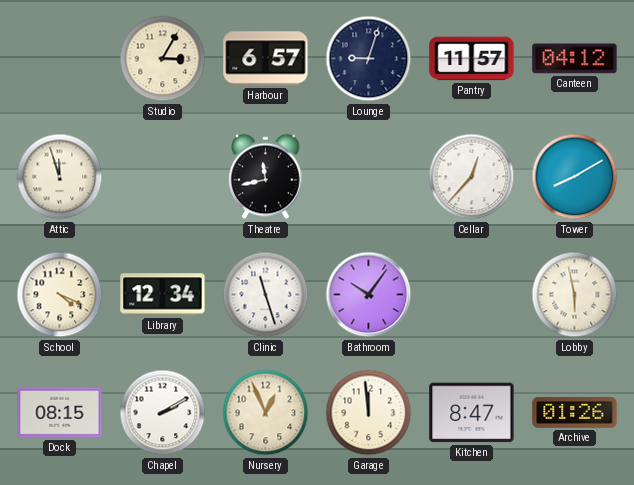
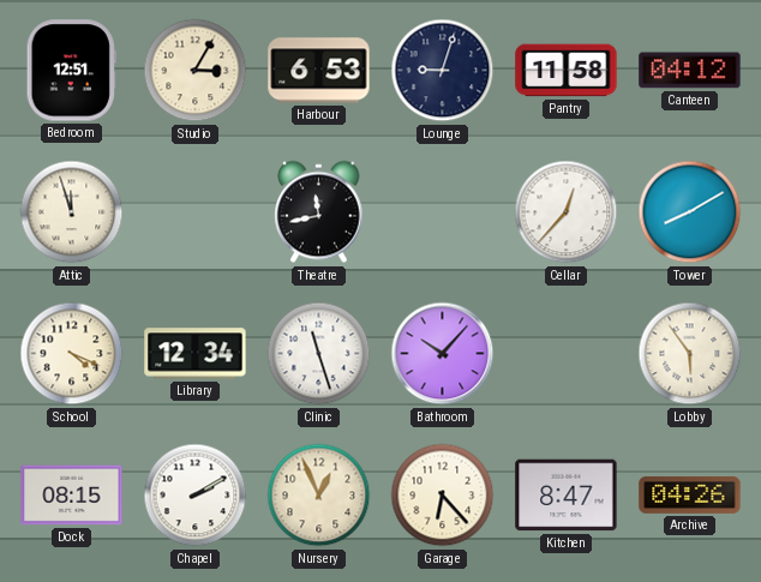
Bedroom: none -> 12:51 (71, 71)
Harbour: 6:57 -> 6:53 (319, 71)
Pantry: 11:57 -> 11:58 (567, 71)
Bathroom: 10:06 -> 10:07 (443, 354)
Lobby: 5:58 -> 5:54 (690, 354)
Garage: 11:59 -> 6:23 (443, 496)
Archive: 01:26 -> 04:26 (690, 494)
